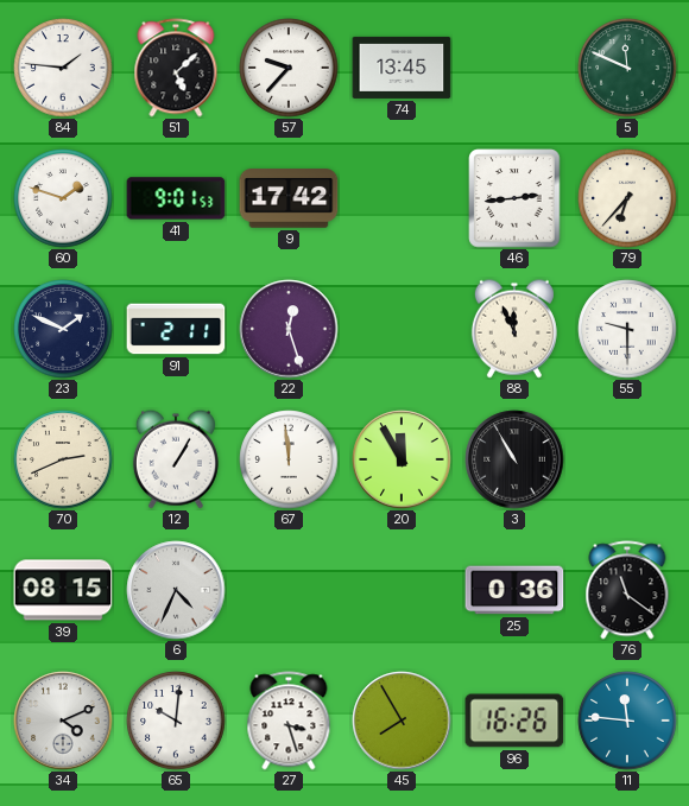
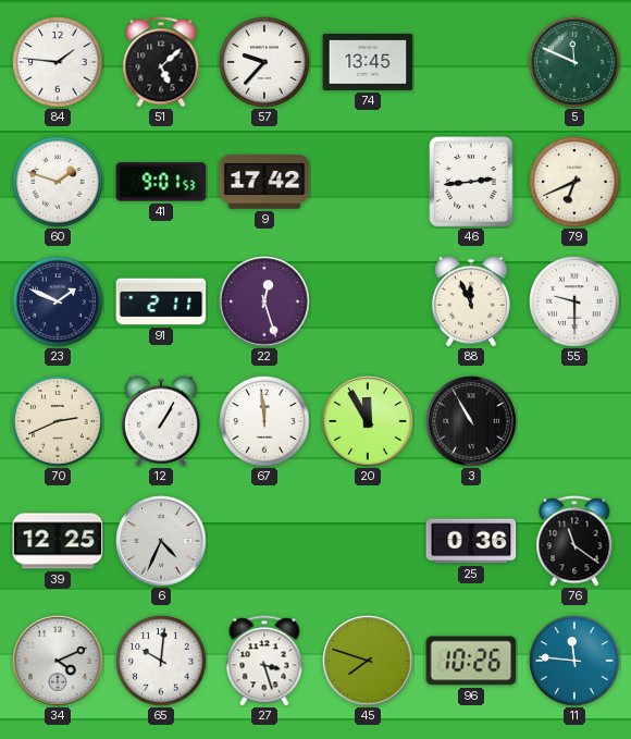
79: 6:37 -> 6:41 (574, 182)
39: 08:15 -> 12:25 (58, 541)
45: 7:55 -> 7:48 (368, 661)
96: 16:26 -> 10:26 (471, 661)
